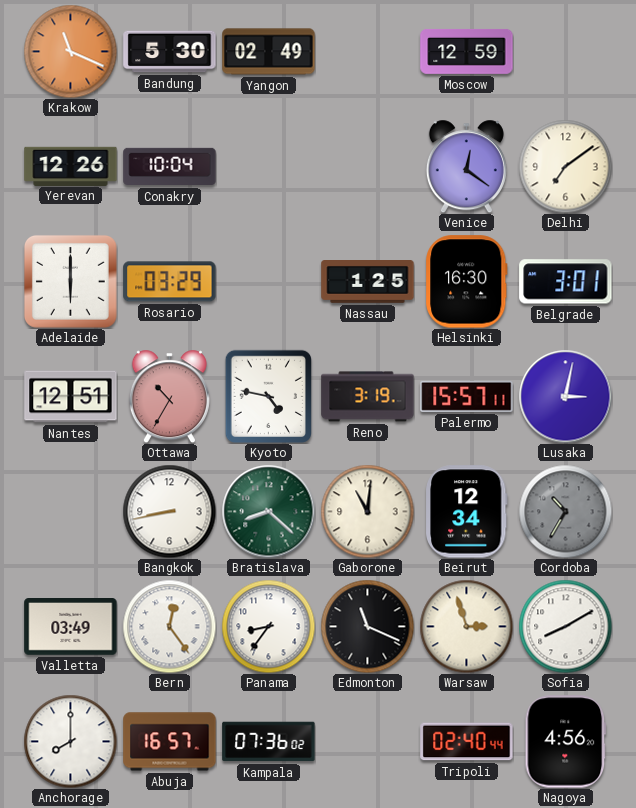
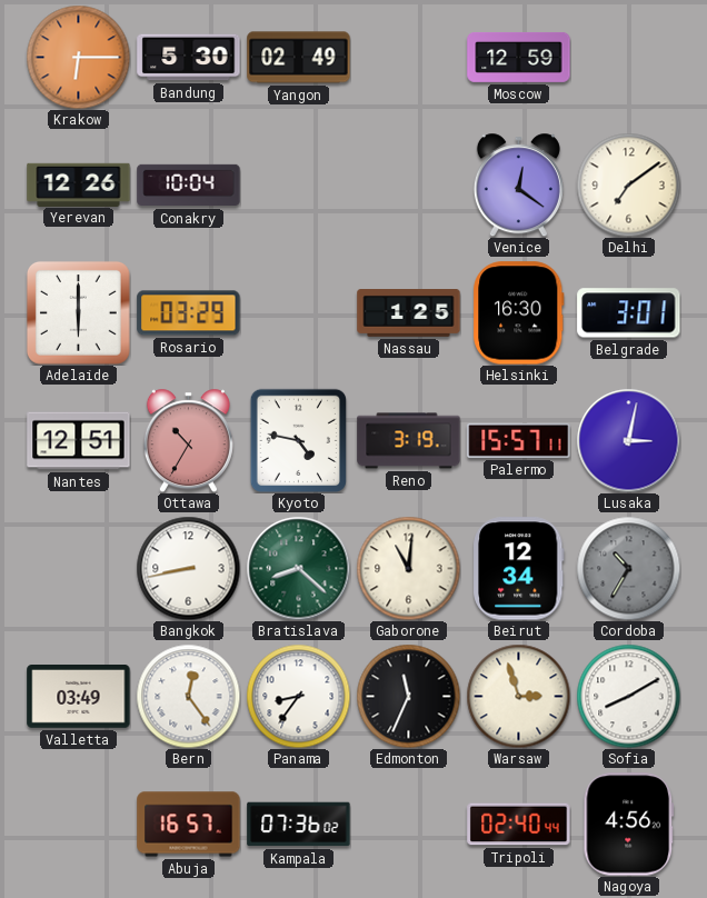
Krakow: 11:19 -> 6:15 (78, 57)
Edmonton: 11:19 -> 11:34 (408, 696)
Anchorage: 8:00 -> none (70, 741)
